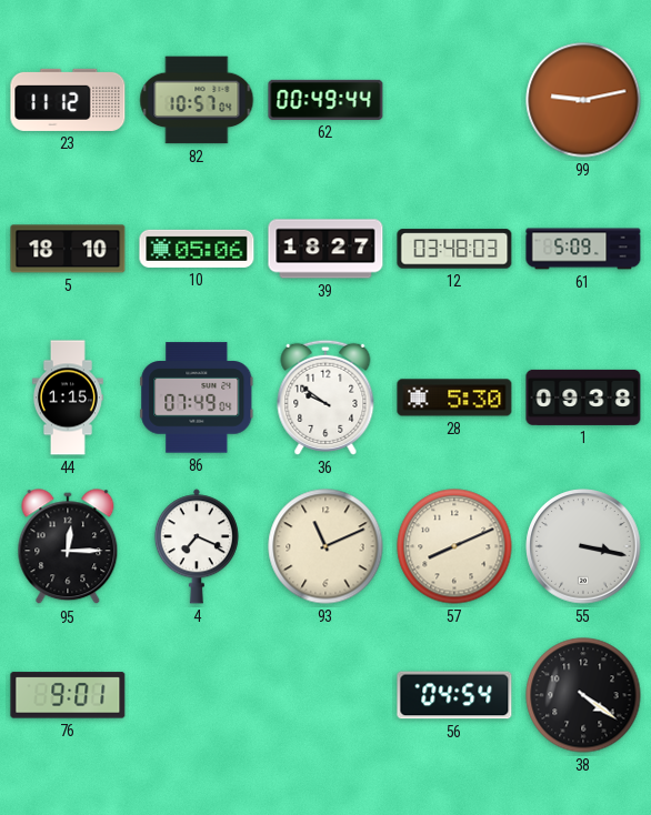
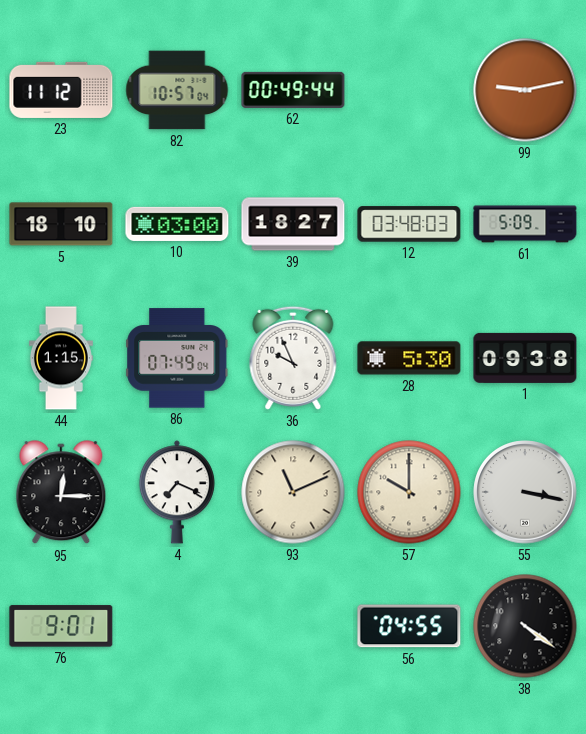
10: 05:06 -> 03:00 (177, 224)
36: 9:51 -> 9:56 (293, 358)
57: 8:11 -> 10:00 (409, 492)
56: 04:54 -> 04:55 (409, 626)
